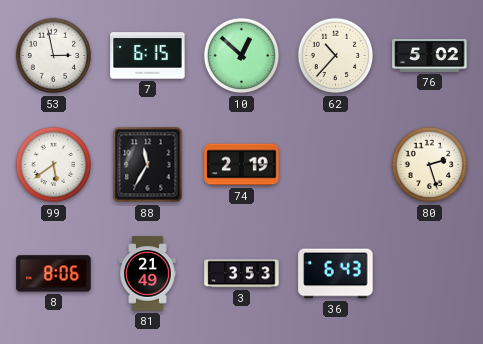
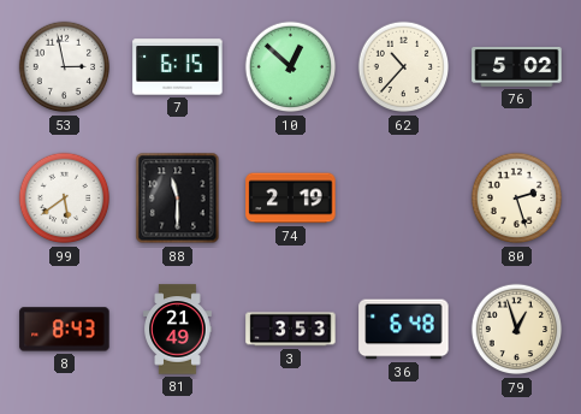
88: 11:35 -> 11:30 (178, 199)
8: 8:06 -> 8:43 (65, 330)
36: 6:43 -> 6:48 (404, 330)
79: none -> 12:57 (517, 330)
